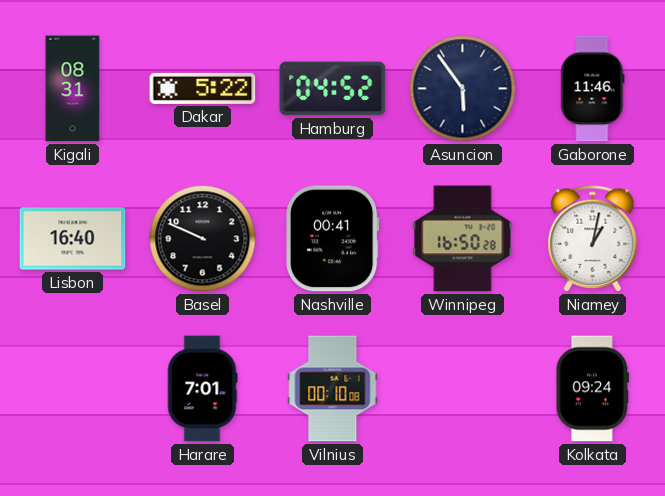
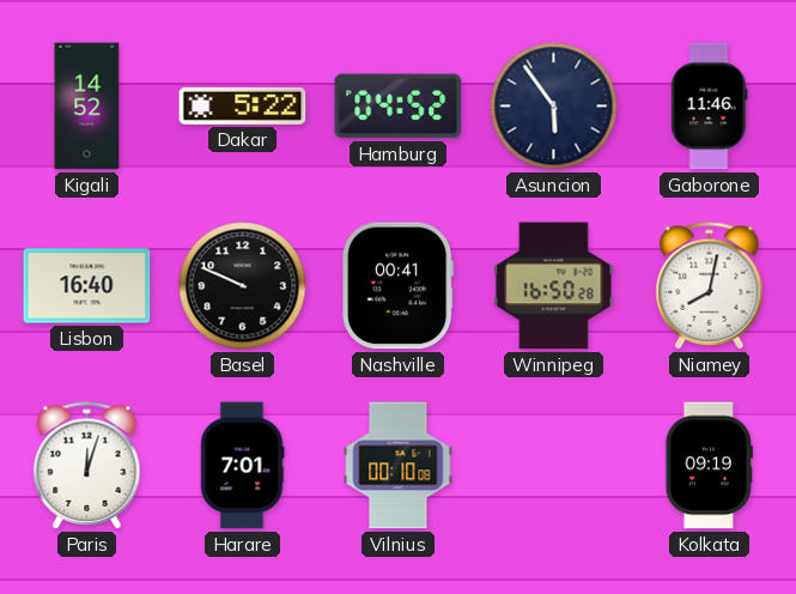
Kigali: 08:31 -> 14:52 (87, 107)
Niamey: 1:02 -> 8:02 (710, 286)
Paris: none -> 12:03 (87, 466)
Kolkata: 09:24 -> 09:19 (709, 466)
